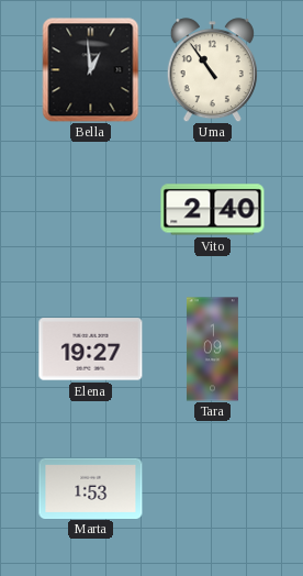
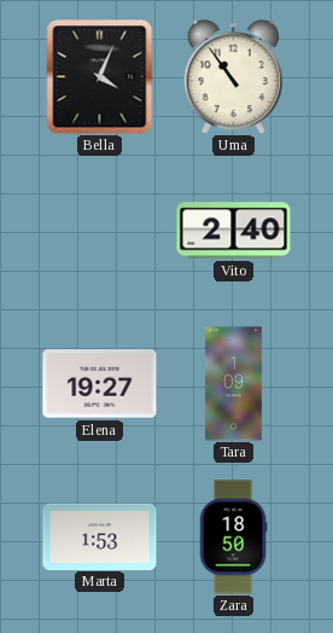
Bella: 12:59 -> 4:04 (100, 76)
Zara: none -> 18:50 (233, 538)
